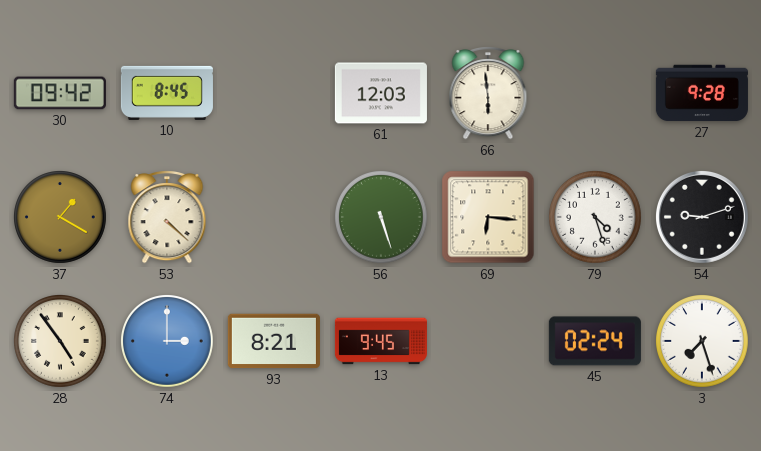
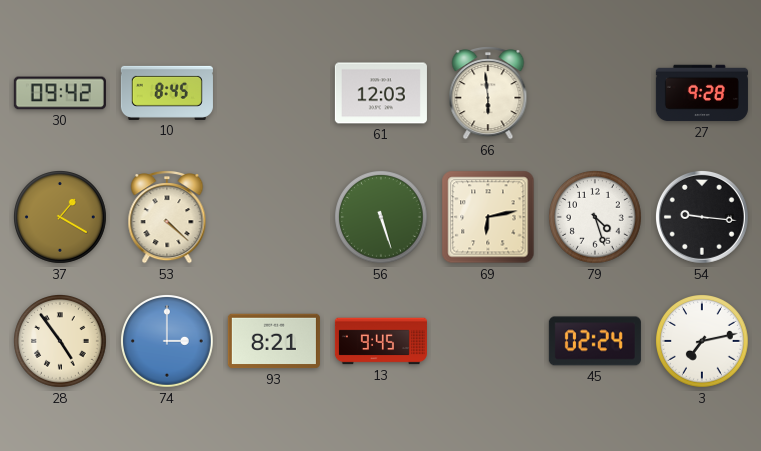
69: 6:16 -> 6:13 (488, 217)
54: 9:12 -> 9:16 (702, 217)
3: 7:27 -> 7:13 (703, 342)
